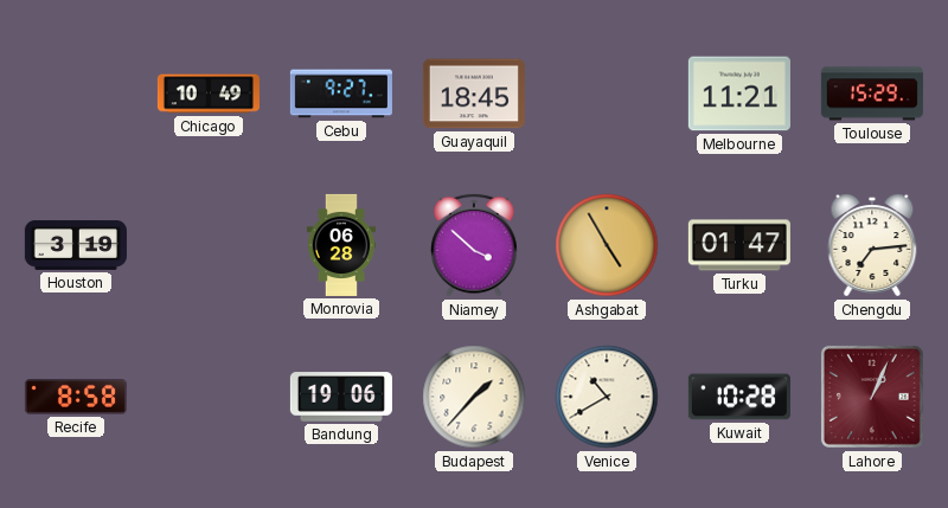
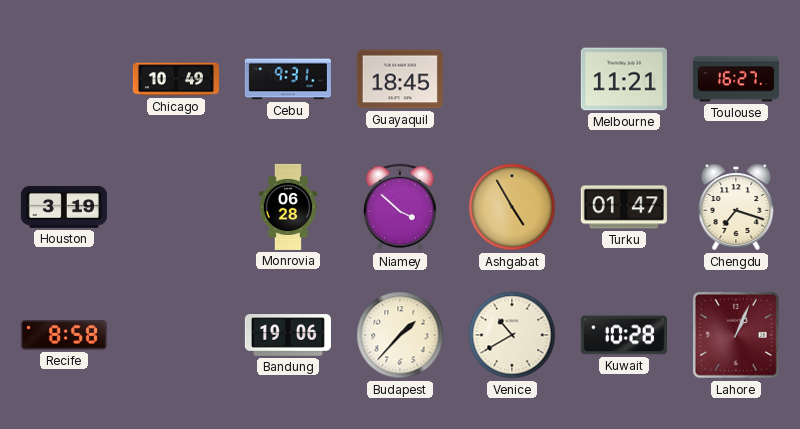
Cebu: 9:27 -> 9:31 (288, 79)
Toulouse: 15:29 -> 16:27 (736, 79)
Chengdu: 7:14 -> 7:18 (736, 207)
